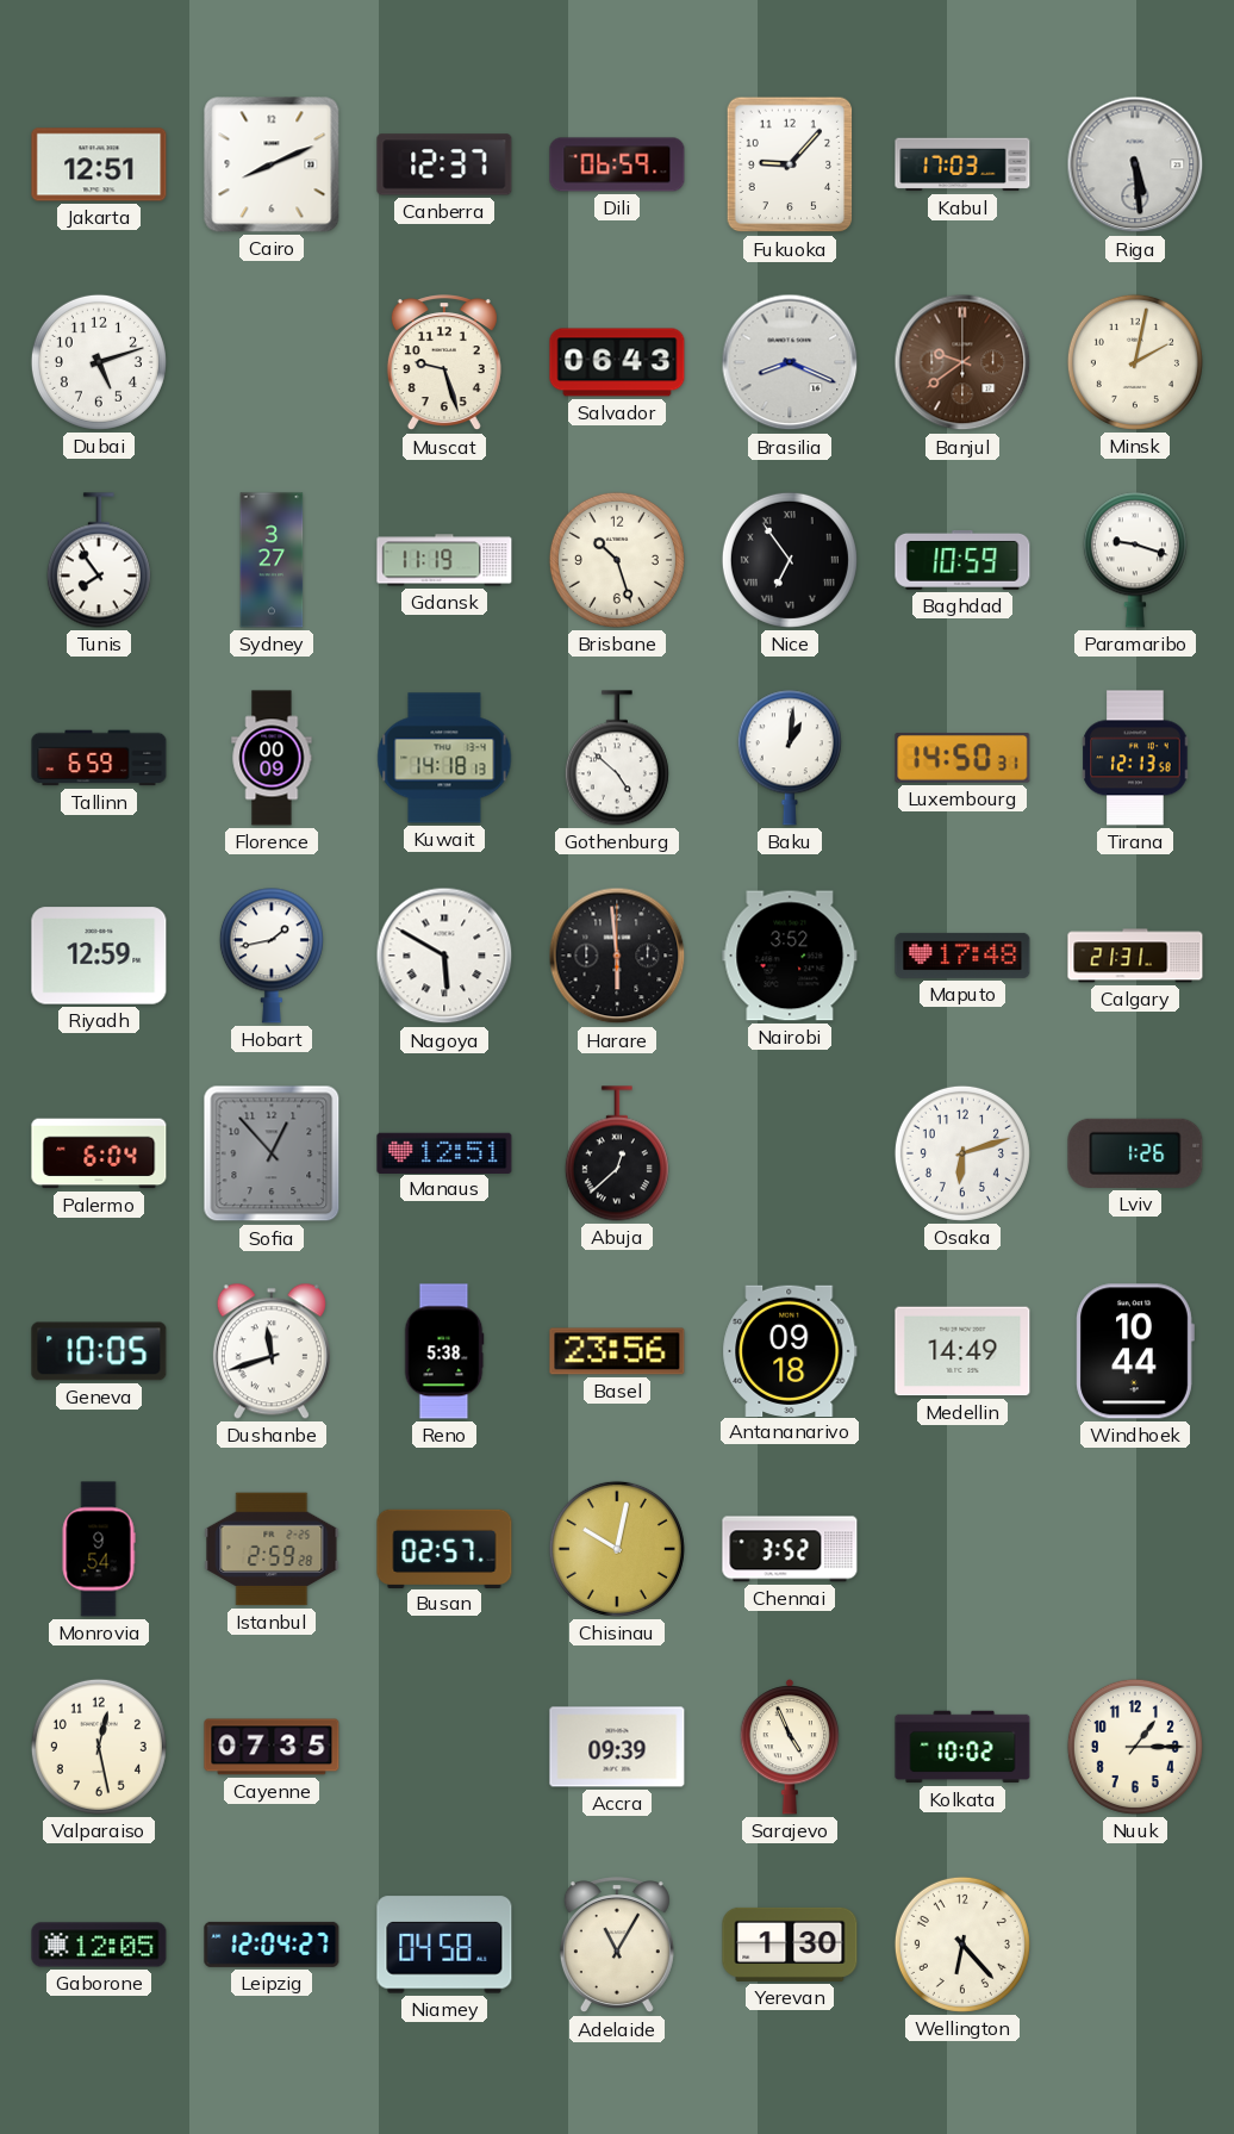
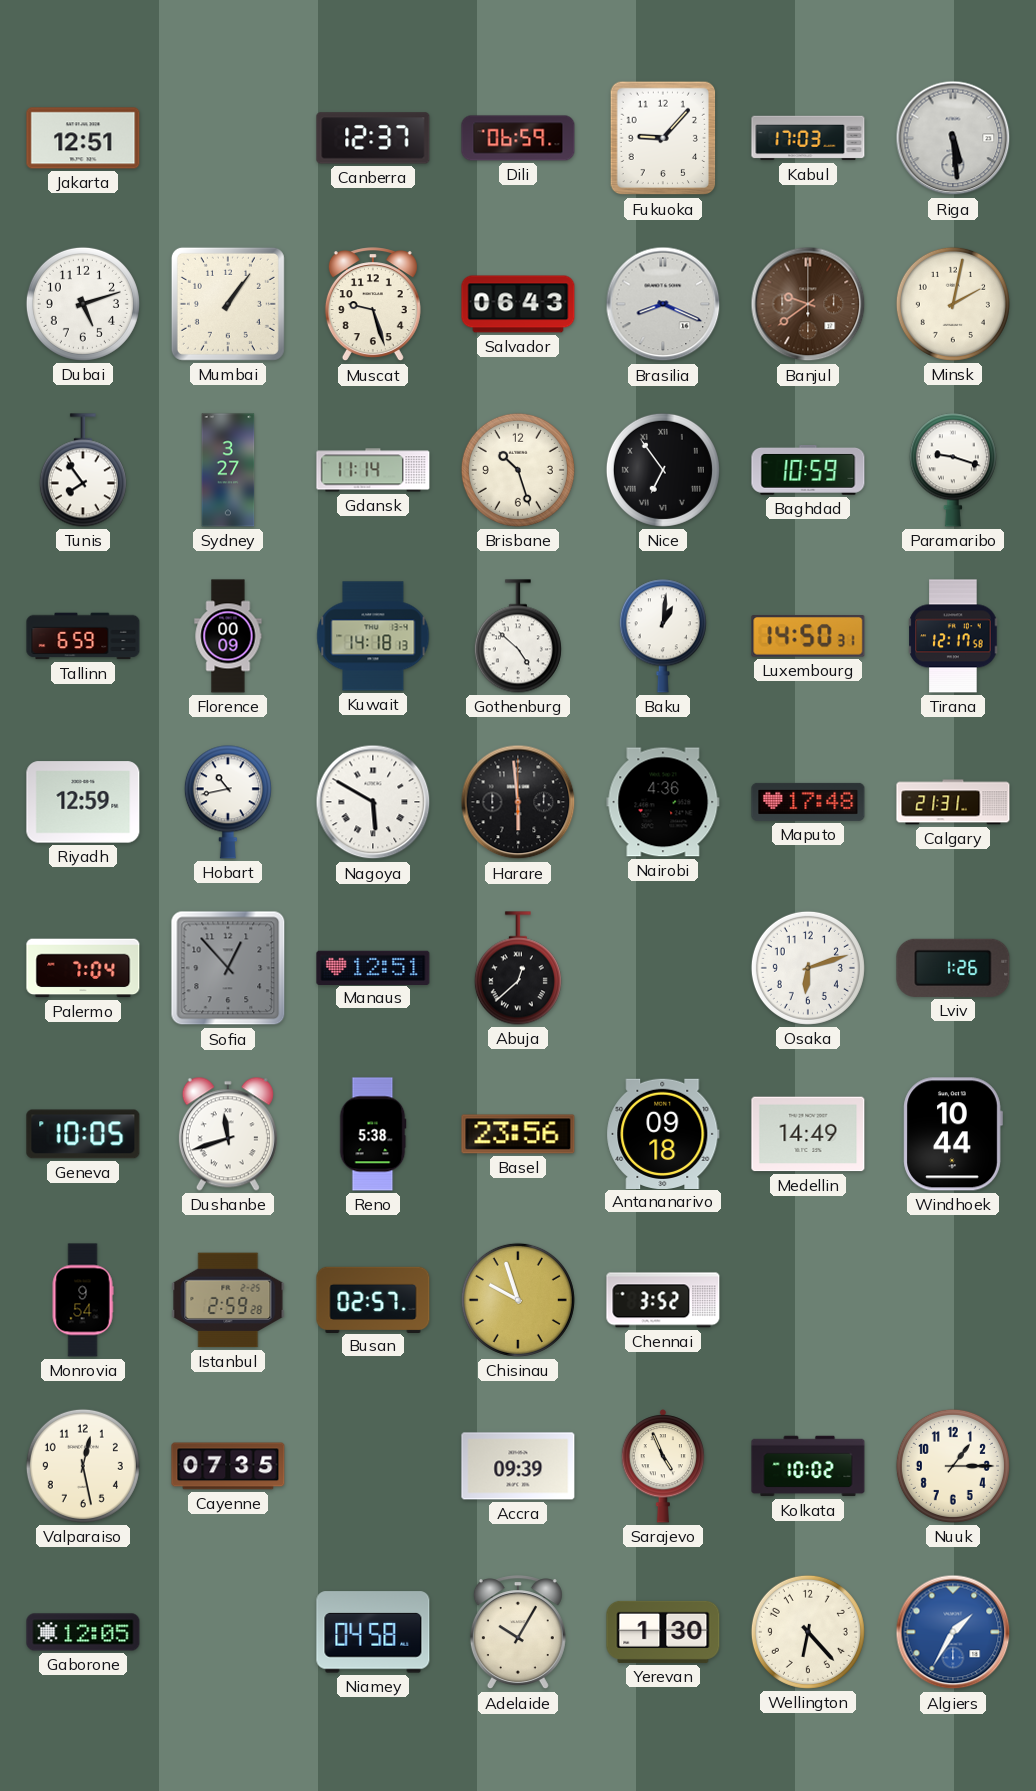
Cairo: 8:11 -> none (272, 164)
Mumbai: none -> 1:06 (228, 304)
Gdansk: 11:19 -> 11:14 (373, 470)
Tirana: 12:13 -> 12:17 (953, 636)
Hobart: 1:43 -> 10:43 (228, 802)
Nairobi: 3:52 -> 4:36 (663, 802)
Palermo: 6:04 -> 7:04 (83, 968)
Chisinau: 10:02 -> 9:57 (518, 1300)
Leipzig: 12:04 -> none (272, 1945)
Adelaide: 11:05 -> 10:05 (518, 1633)
Algiers: none -> 1:35 (953, 1632)
